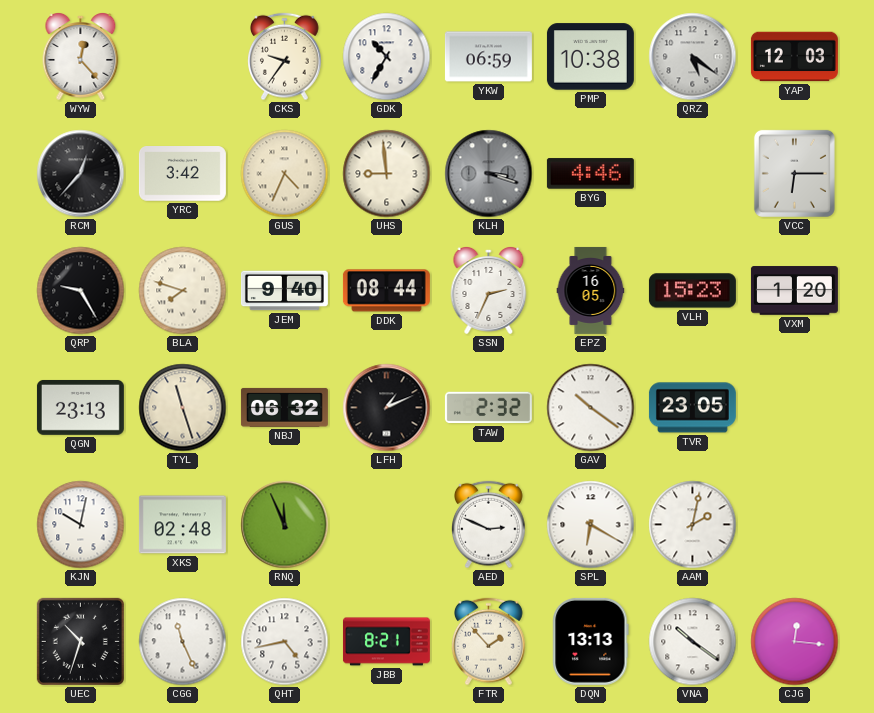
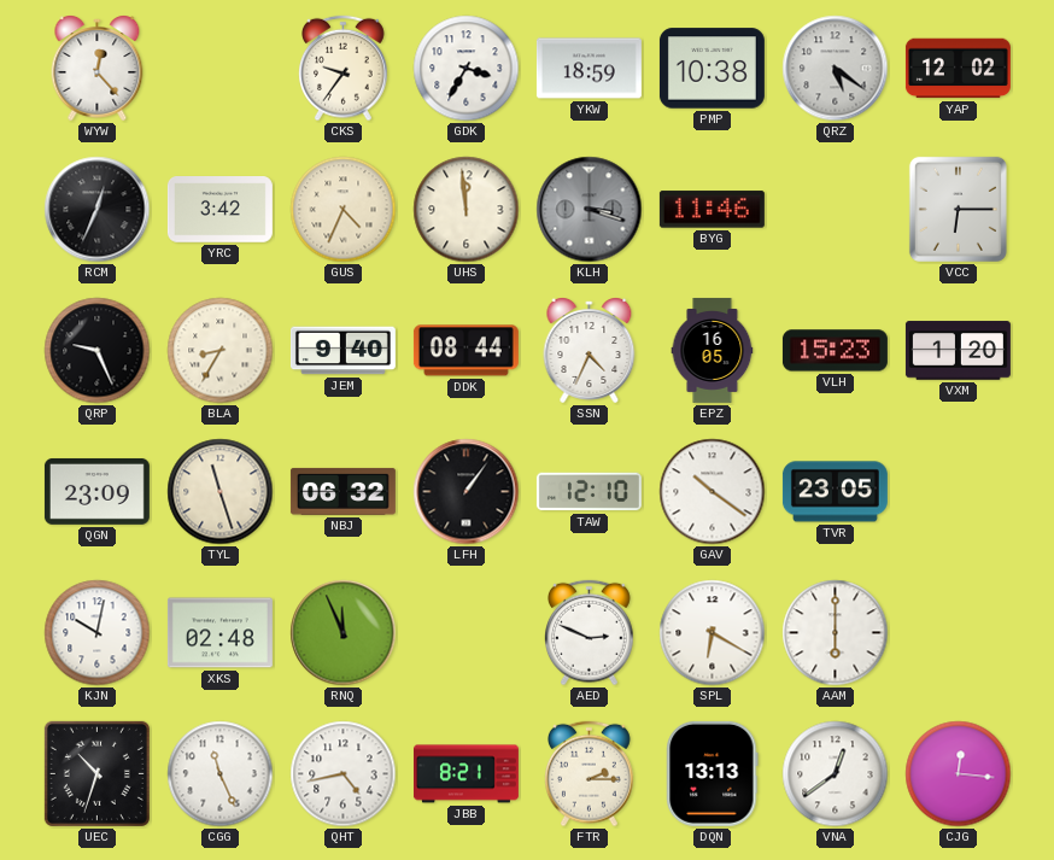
GDK: 10:35 -> 3:35 (467, 69)
YKW: 06:59 -> 18:59 (589, 69)
YAP: 12:03 -> 12:02 (958, 69)
RCM: 12:37 -> 12:34 (98, 210)
UHS: 8:59 -> 11:59 (467, 210)
BYG: 4:46 -> 11:46 (712, 210)
QRP: 9:25 -> 9:26 (98, 351)
BLA: 7:48 -> 8:35 (221, 351)
SSN: 2:34 -> 4:34 (590, 351)
QGN: 23:13 -> 23:09 (96, 491)
LFH: 1:11 -> 1:06 (467, 492)
TAW: 2:32 -> 12:10 (589, 492)
AAM: 2:02 -> 6:00 (836, 633)
FTR: 1:53 -> 2:15 (590, 774)
VNA: 10:21 -> 12:39 (836, 774)
